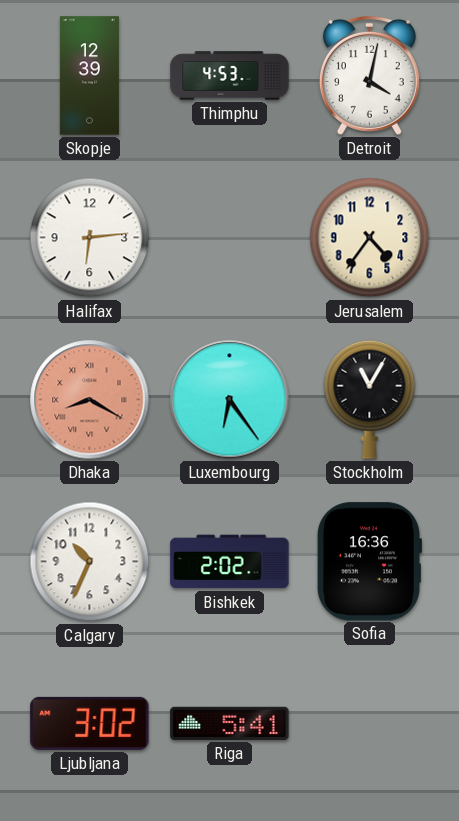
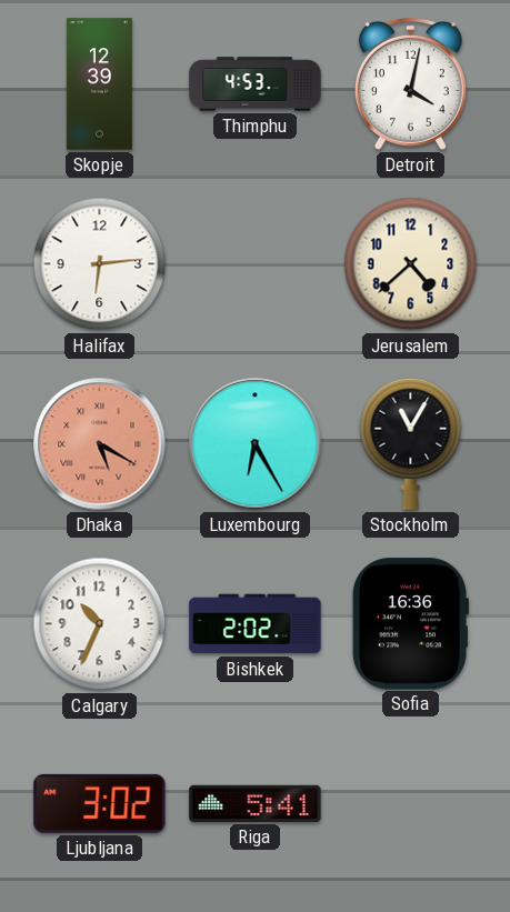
Jerusalem: 4:36 -> 4:38 (411, 264)
Dhaka: 8:20 -> 5:20 (100, 444)
Luxembourg: 6:24 -> 6:25 (256, 444)
